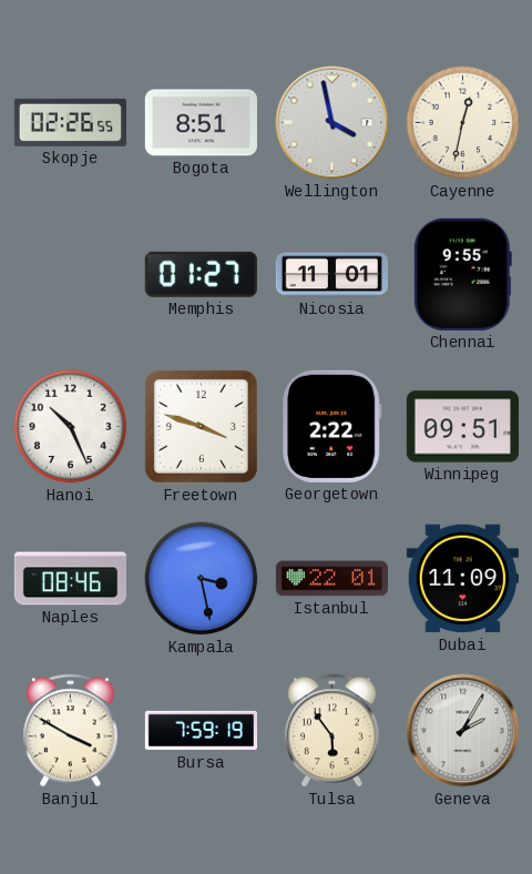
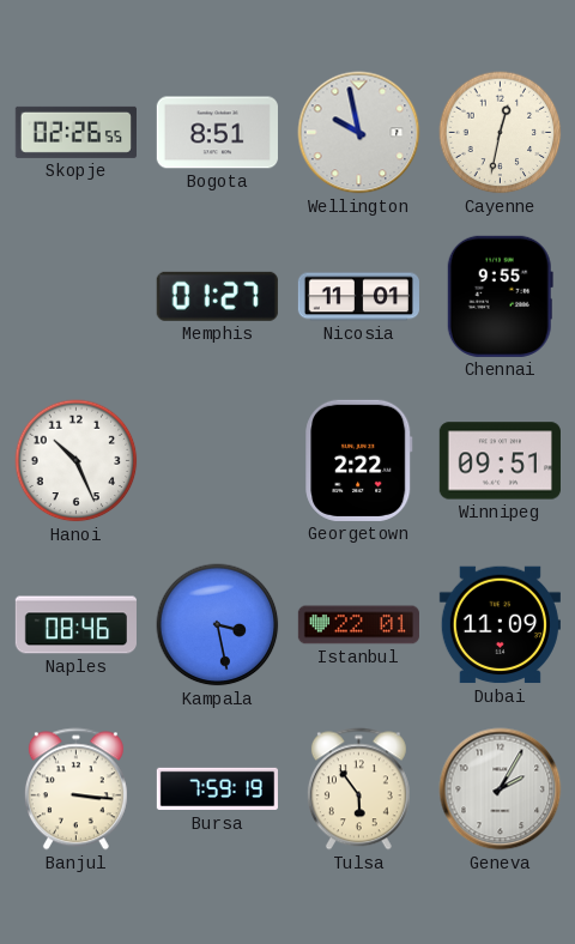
Wellington: 3:58 -> 9:58 (359, 133)
Freetown: 3:48 -> none (201, 426)
Banjul: 3:50 -> 3:16 (75, 789)
